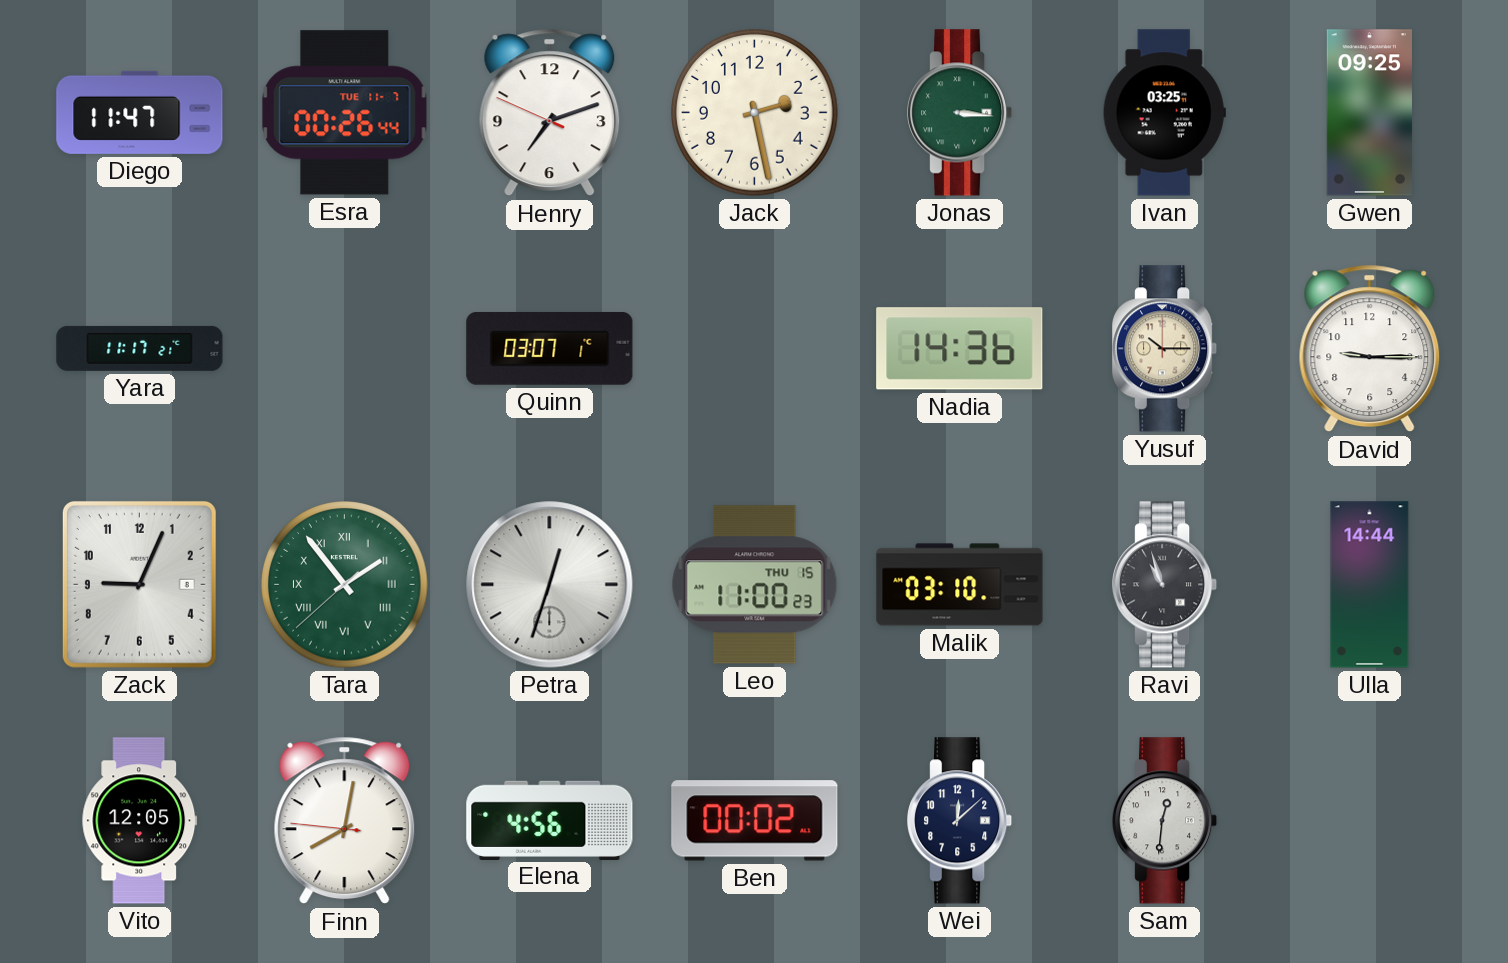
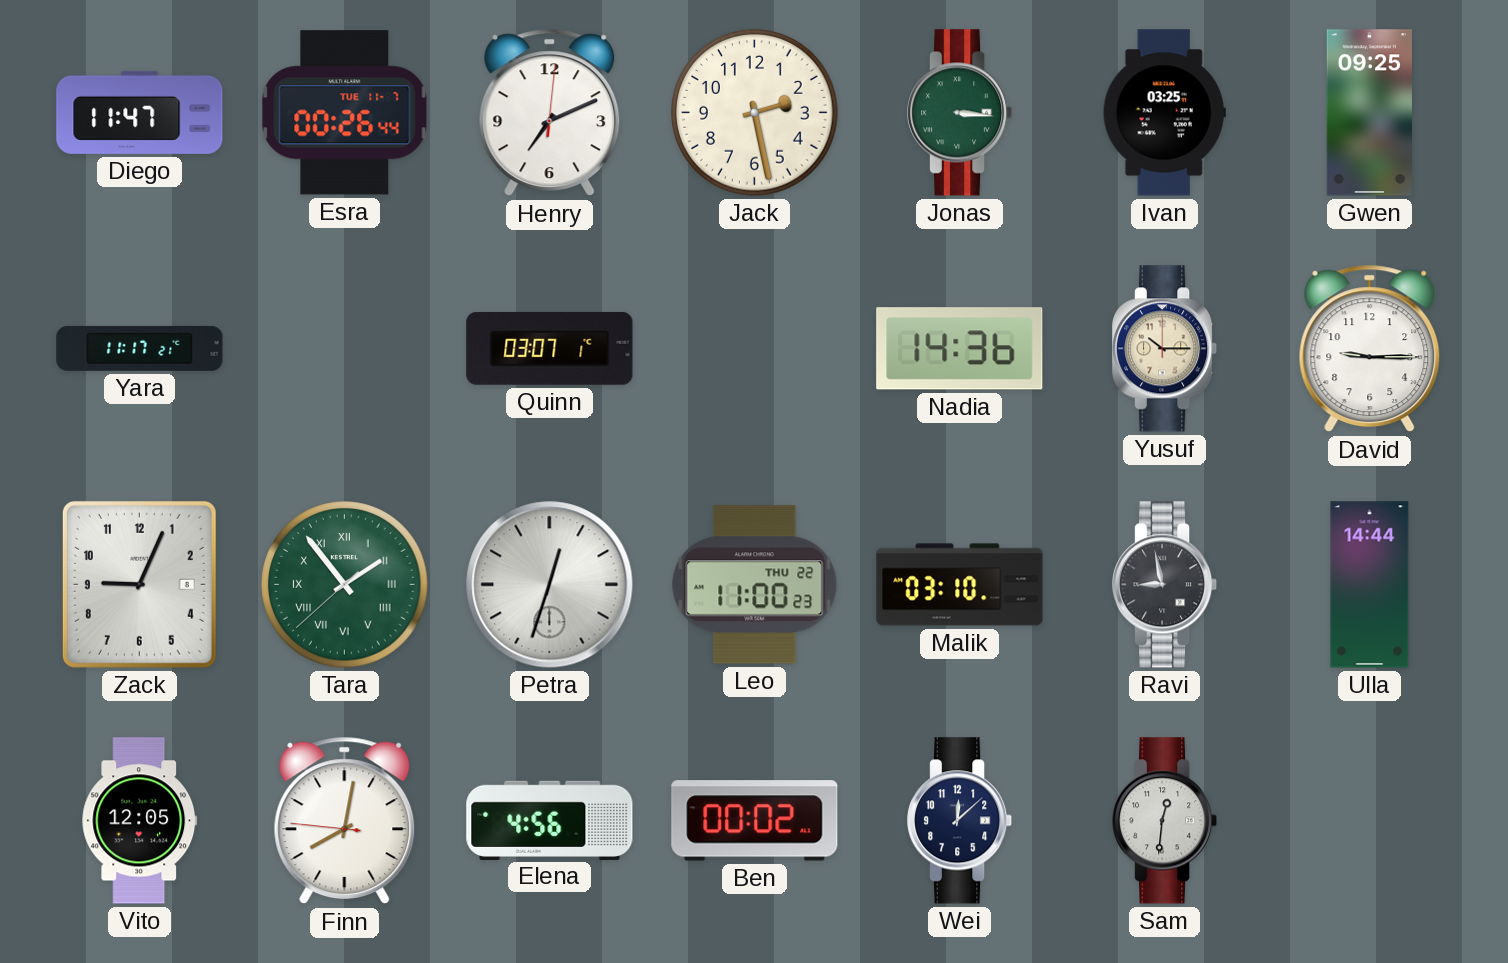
Henry: 7:11:49 -> 7:11:01 (550, 113)
Leo date: THU 15 -> THU 22 (755, 585)
Ravi: 10:57 -> 8:58 (1166, 585)
